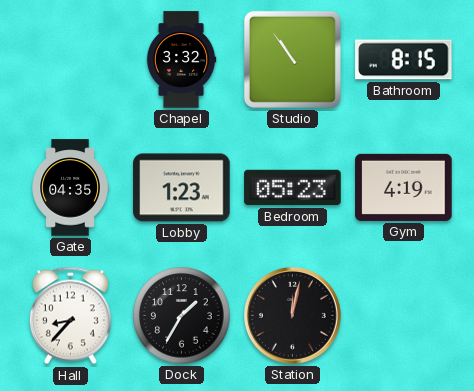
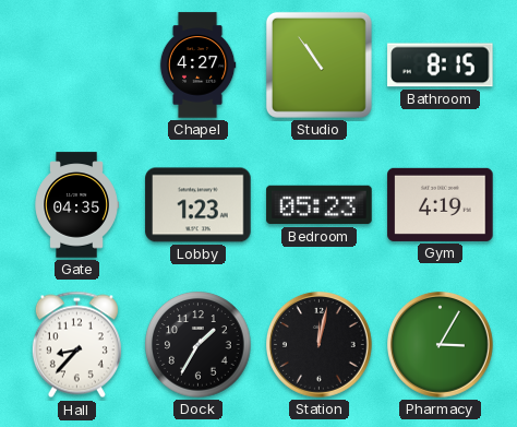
Chapel: 3:32 -> 4:27 (197, 66)
Pharmacy: none -> 3:05 (441, 345)
